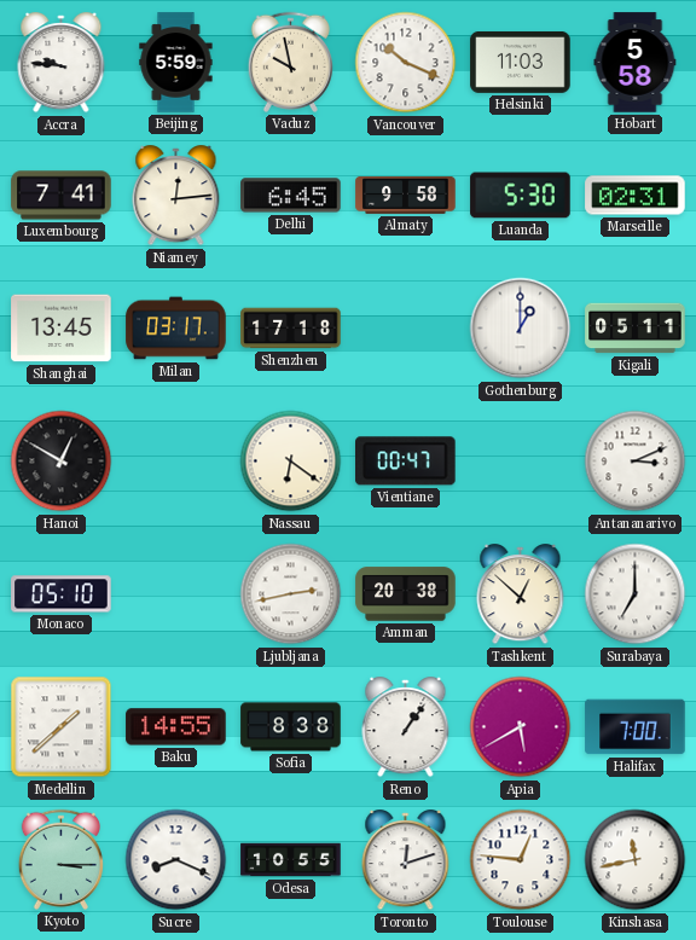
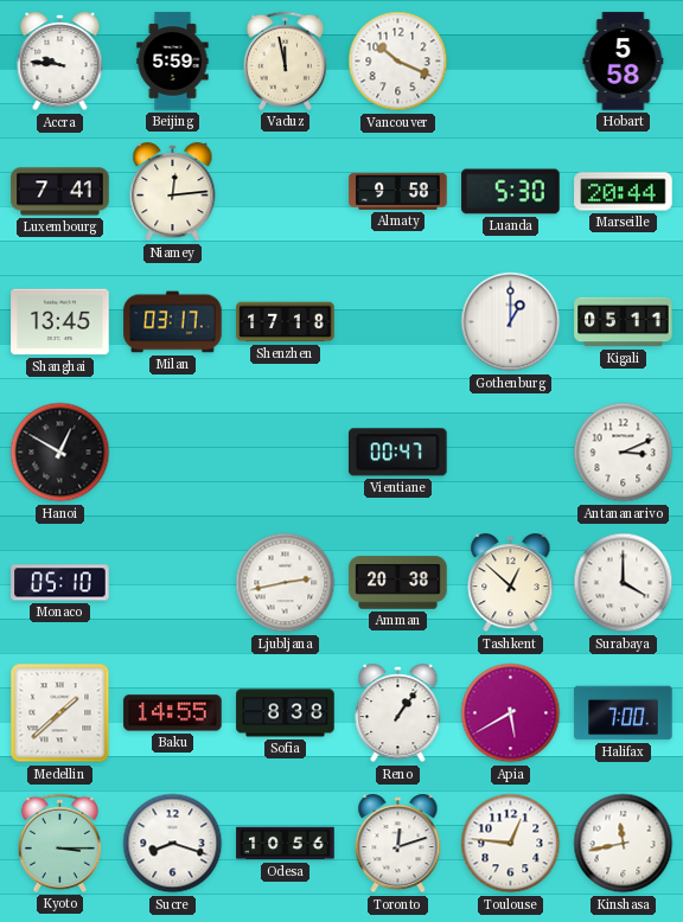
Vaduz: 9:58 -> 11:58 (285, 60)
Helsinki: 11:03 -> none (521, 62)
Delhi: 6:45 -> none (291, 196)
Marseille: 02:31 -> 20:44 (624, 192)
Nassau: 6:21 -> none (291, 462)
Surabaya: 7:00 -> 4:00 (624, 583)
Sucre: 8:19 -> 8:18 (173, 844)
Odesa: 10:55 -> 10:56 (286, 844)
